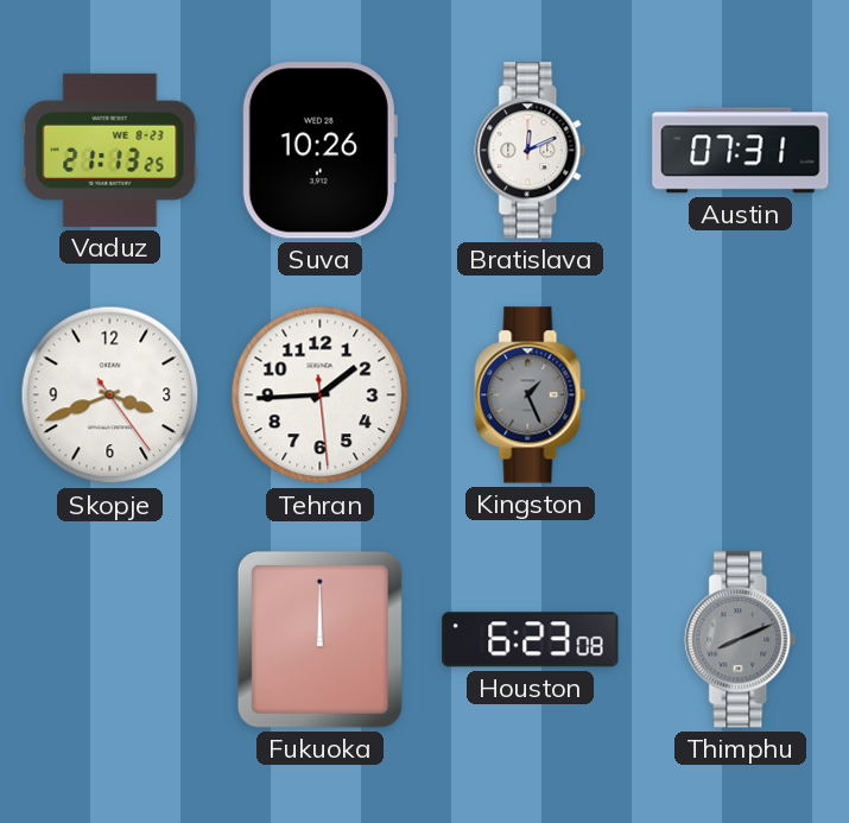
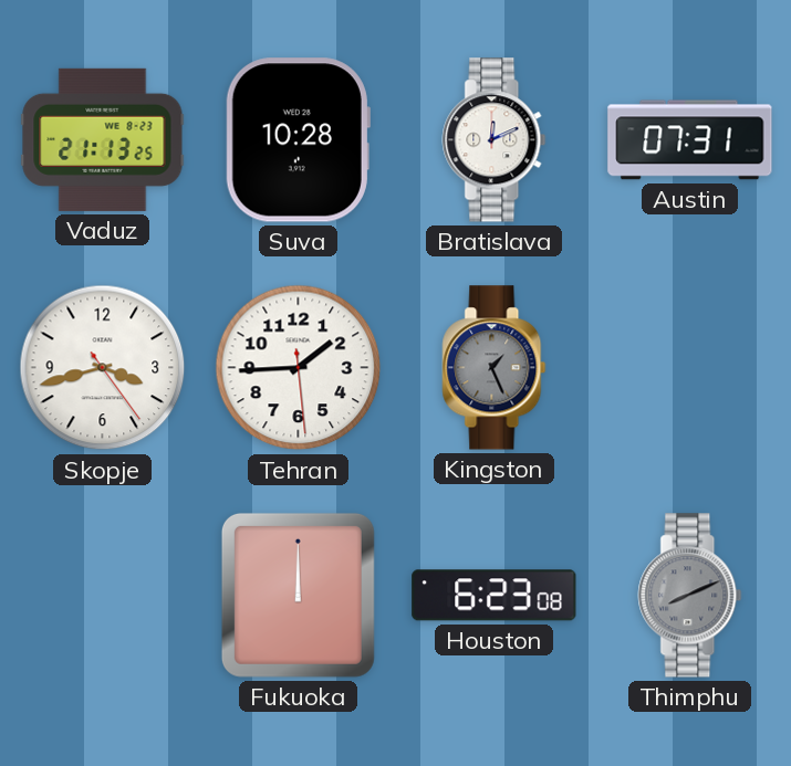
Suva: 10:26 -> 10:28 (298, 140)
Skopje: 3:41 -> 3:42 (103, 368)
